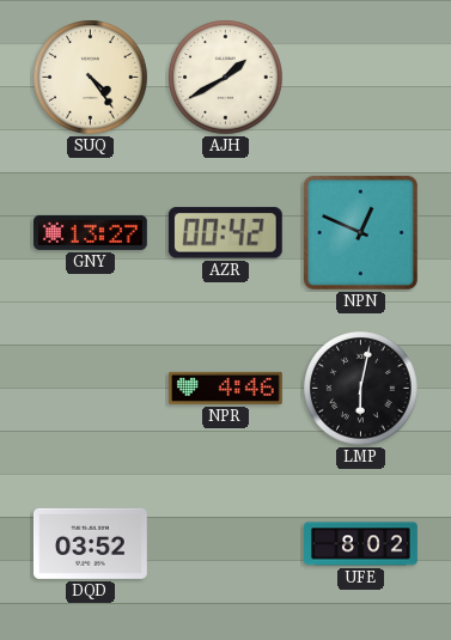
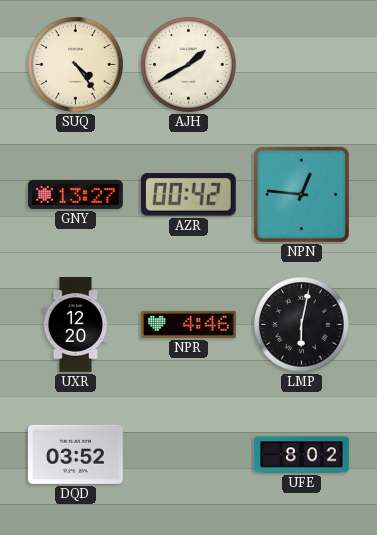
NPN: 12:49 -> 12:46 (301, 194)
UXR: none -> 12:20 (75, 325)
